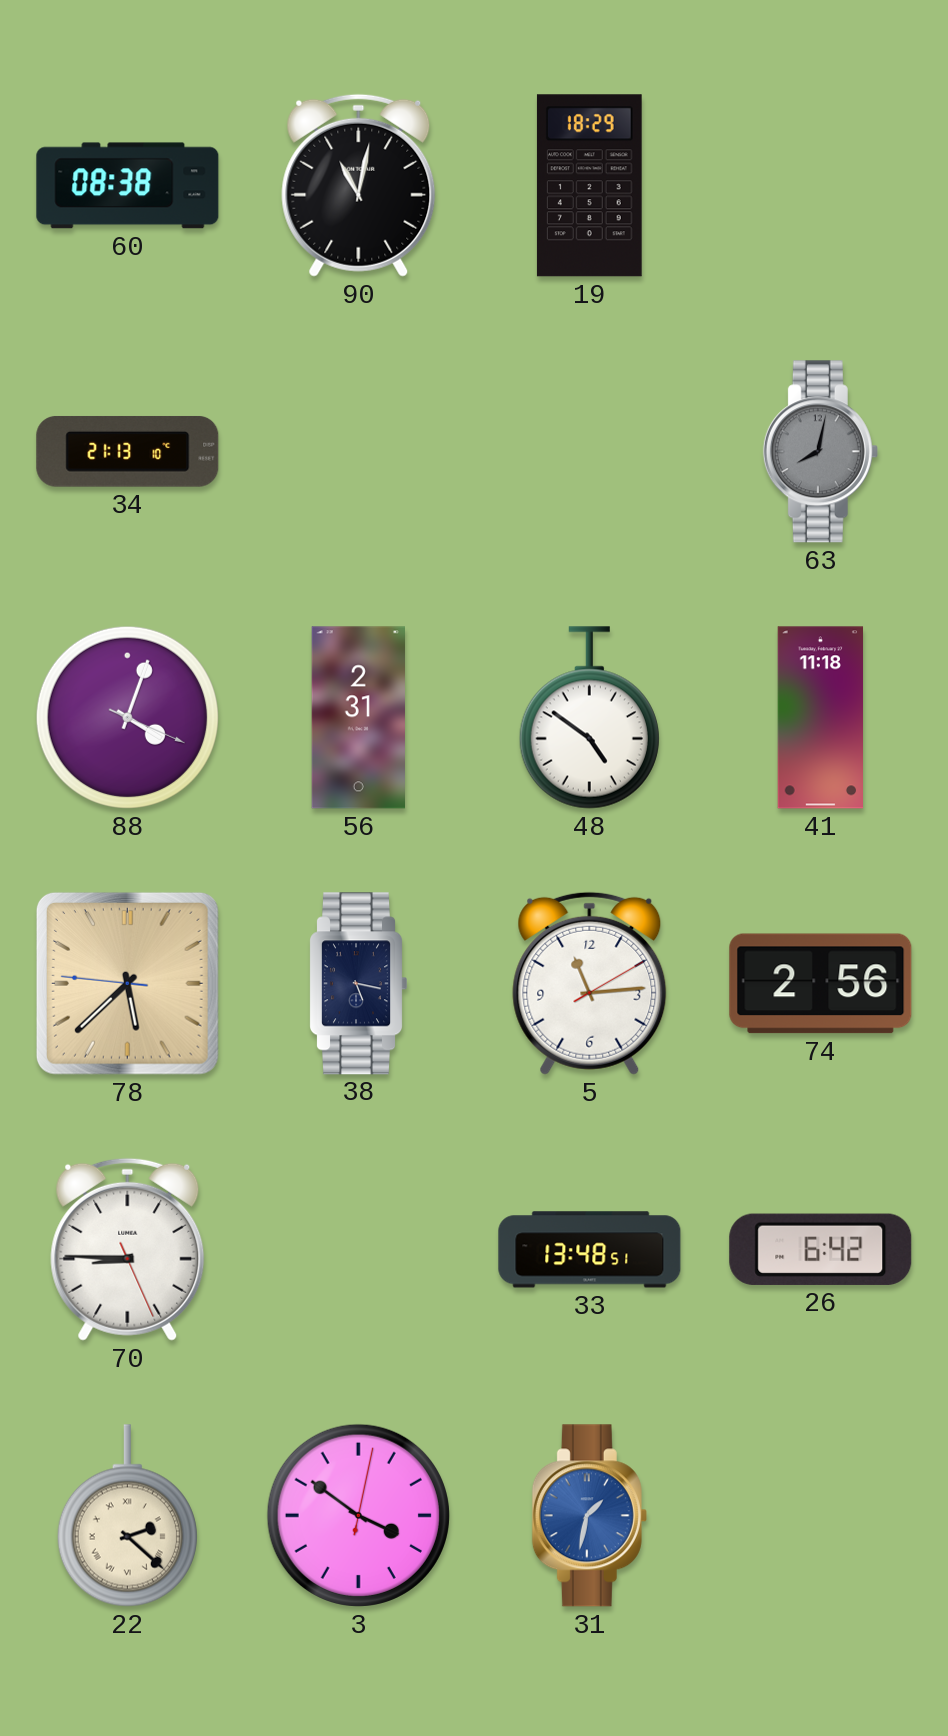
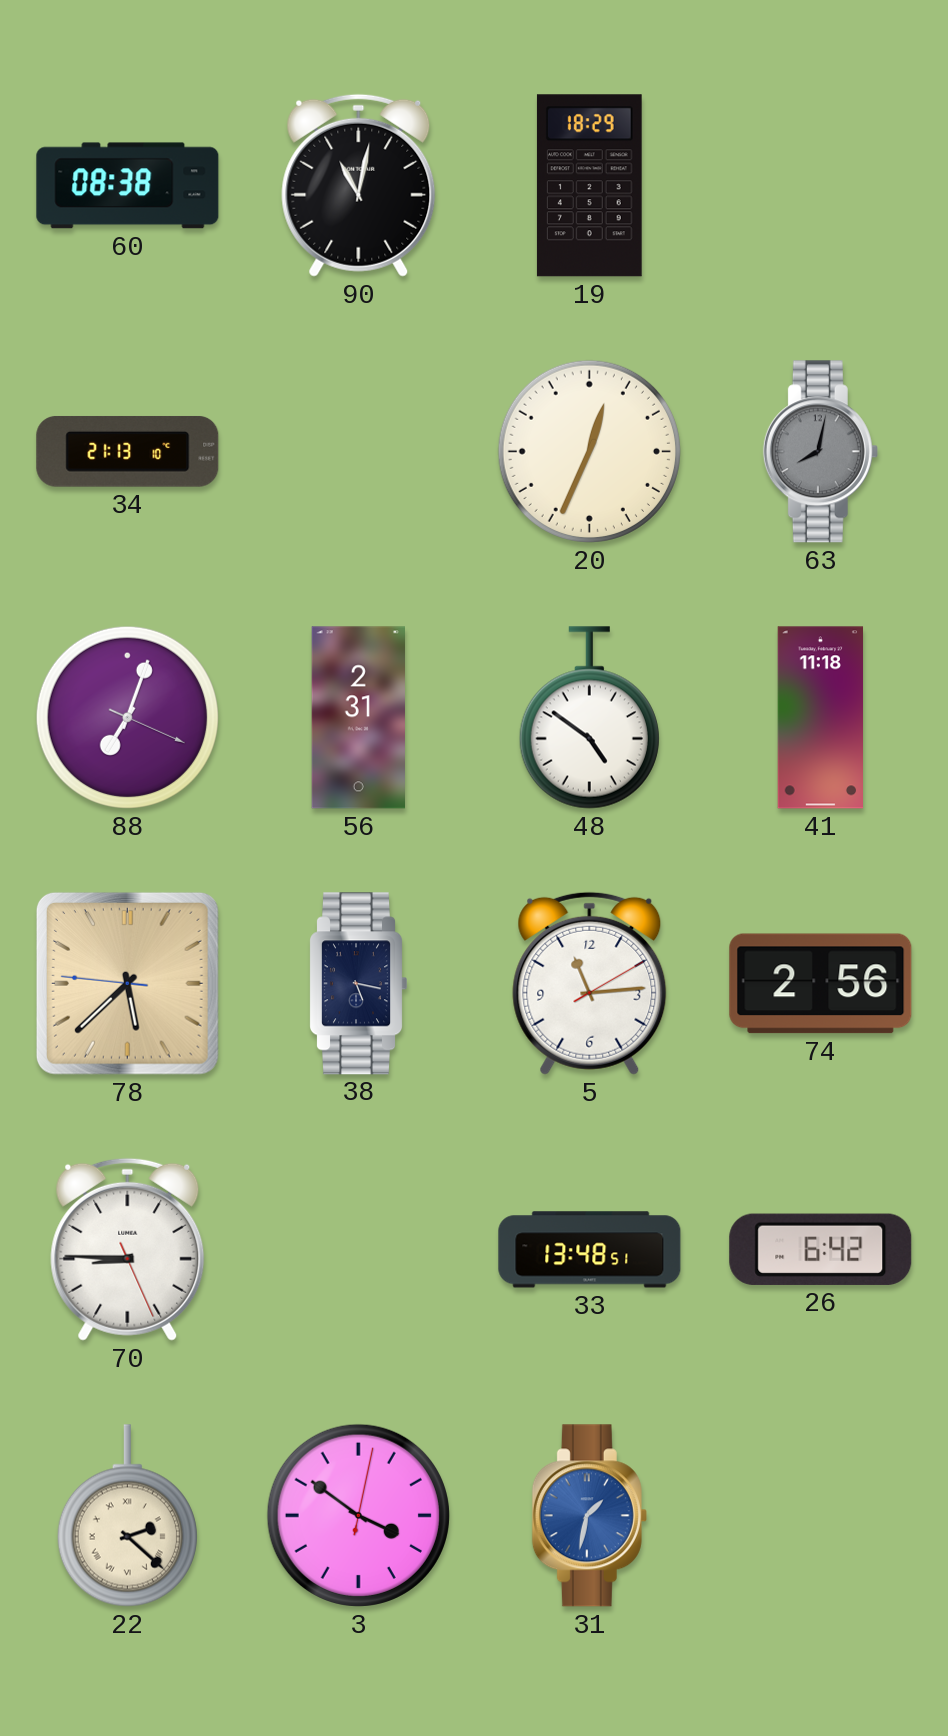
20: none -> 12:34 (589, 451)
88: 4:03 -> 7:03 (127, 717)
